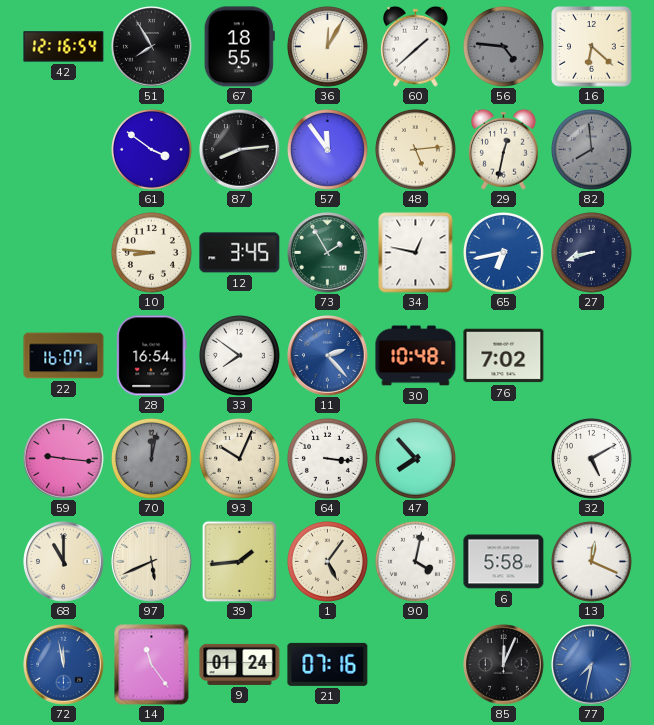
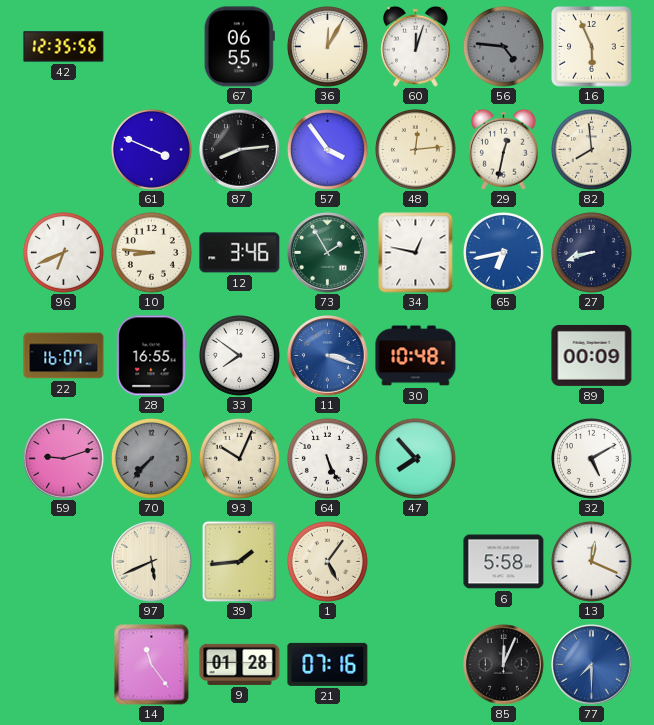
42: 12:16 -> 12:35 (64, 47)
51: 7:55 -> none (152, 47)
67: 18:55 -> 06:55 (239, 47)
60: 1:38 -> 12:03 (416, 46)
16: 6:22 -> 5:56 (592, 47)
61: 3:51 -> 3:49 (151, 149)
57: 11:54 -> 3:54 (327, 149)
48: 5:14 -> 12:14 (415, 149)
82 dial: grey -> cream (591, 149)
96: none -> 6:41 (63, 252)
12: 3:45 -> 3:46 (240, 253)
28: 16:54 -> 16:55 (152, 356)
11: 2:23 -> 3:18 (328, 356)
76: 7:02 -> none (504, 356)
89: none -> 00:09 (592, 355)
59: 9:16 -> 9:12 (64, 459)
70: 12:02 -> 7:37 (151, 458)
64: 3:16 -> 5:26 (327, 458)
68: 11:00 -> none (64, 562)
90: 4:02 -> none (415, 561)
72: 11:58 -> none (64, 665)
9: 01:24 -> 01:28 (240, 664)
77: 7:32 -> 7:30 (592, 665)
